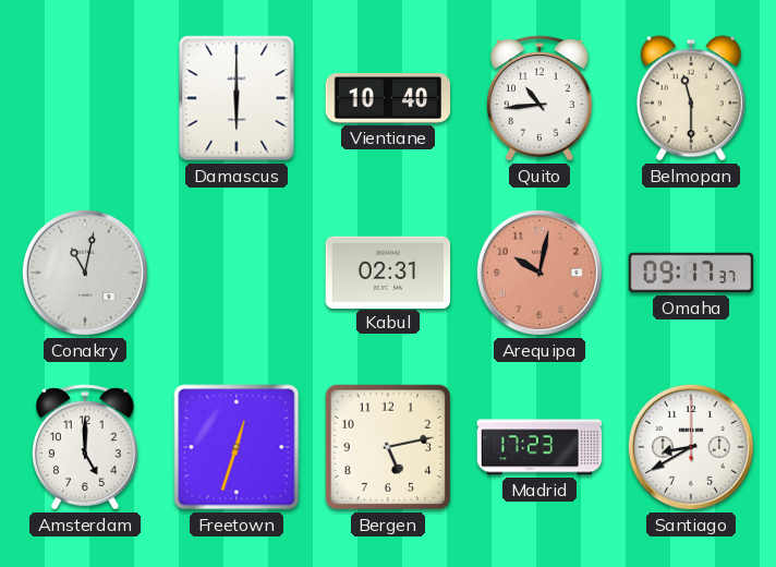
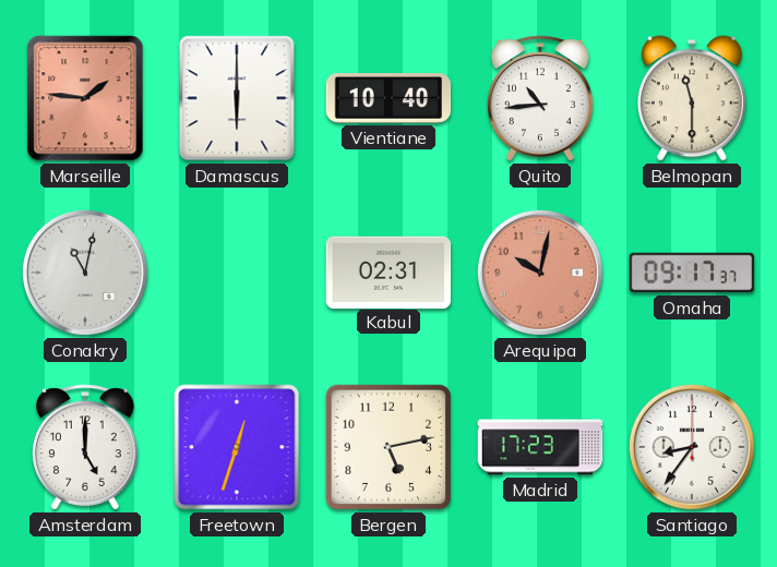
Marseille: none -> 1:46 (85, 98)
Santiago: 8:40 -> 8:36 (692, 447)
